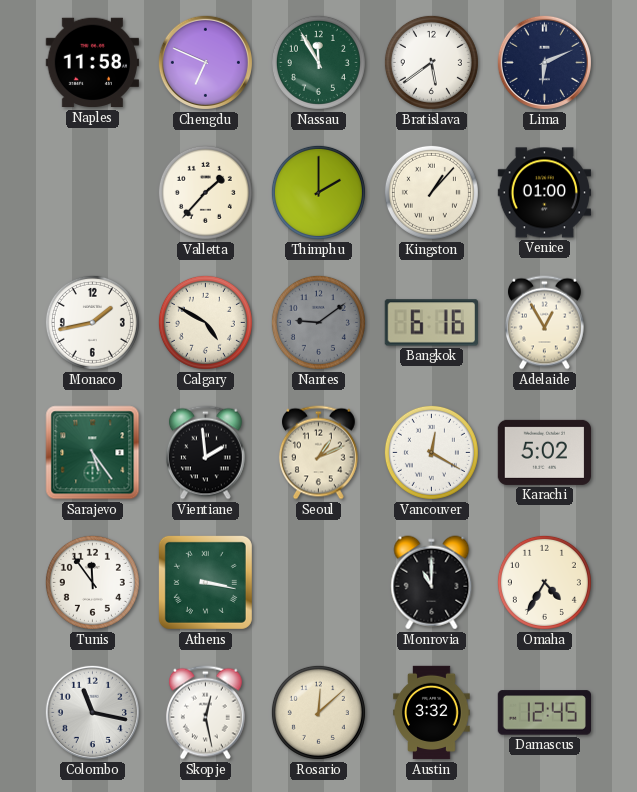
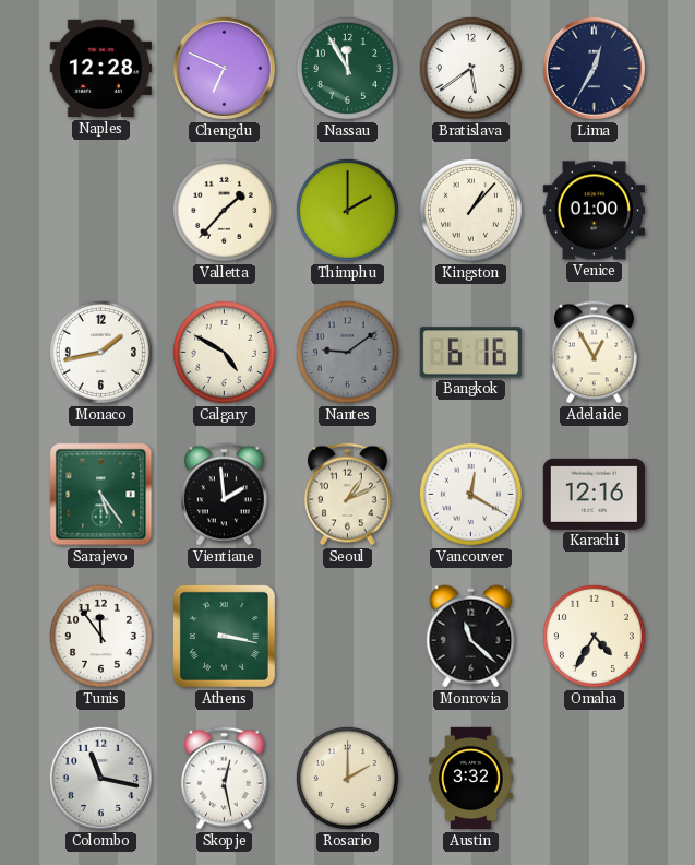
Naples: 11:58 -> 12:28 (100, 69)
Lima: 6:11 -> 12:35 (594, 68)
Karachi: 5:02 -> 12:16 (594, 494)
Monrovia: 11:00 -> 11:22 (471, 637)
Rosario: 12:08 -> 2:00 (347, 778)
Damascus: 12:45 -> none (544, 713)
